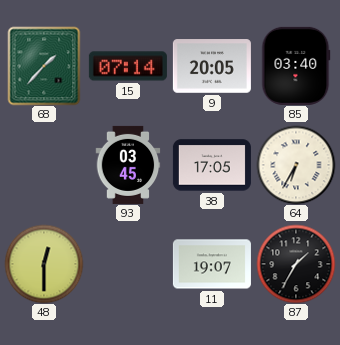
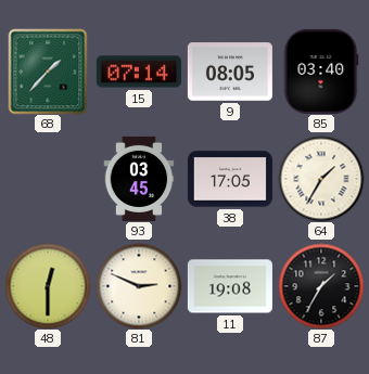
9: 20:05 -> 08:05 (230, 72)
64: 6:35 -> 1:35 (321, 179)
81: none -> 2:49 (139, 286)
11: 19:07 -> 19:08 (230, 286)
